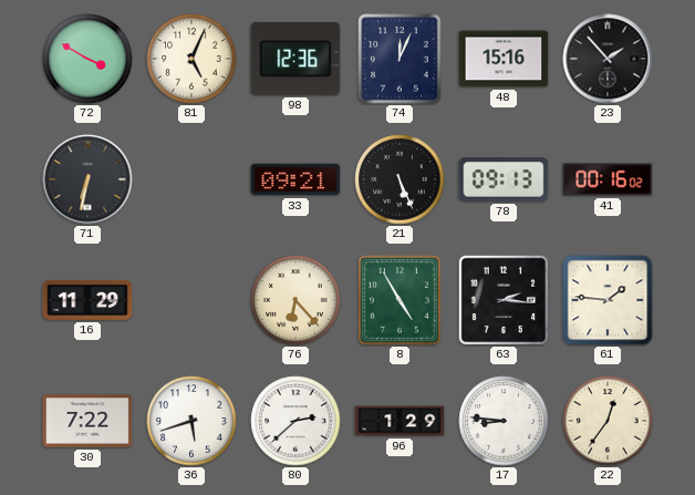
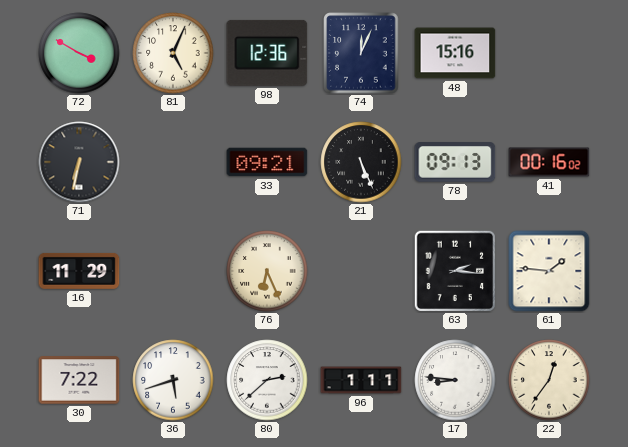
23: 1:53 -> none (608, 59)
76: 6:23 -> 6:26 (267, 271)
8: 4:55 -> none (400, 300)
96: 1:29 -> 1:11 (361, 380)
